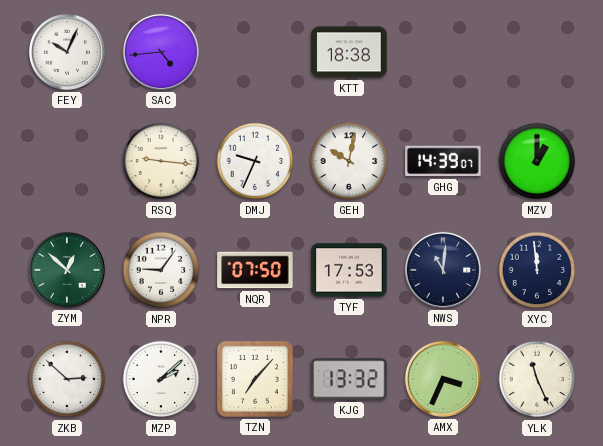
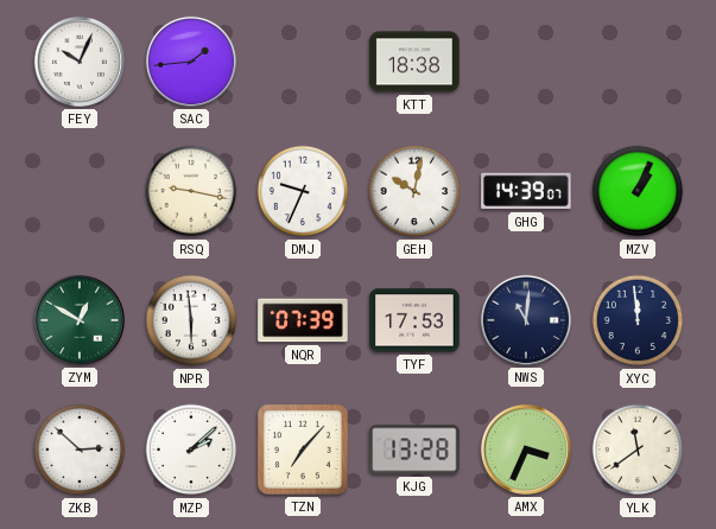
SAC: 4:44 -> 1:44 (191, 62)
RSQ: 9:16 -> 9:17 (191, 191)
MZV: 1:00 -> 1:04 (638, 191)
ZYM: 12:52 -> 12:50 (80, 320)
NPR: 9:06 -> 5:59 (191, 320)
NQR: 07:50 -> 07:39 (303, 320)
KJG: 13:32 -> 13:28 (414, 450)
YLK: 11:26 -> 11:39 (638, 450)
